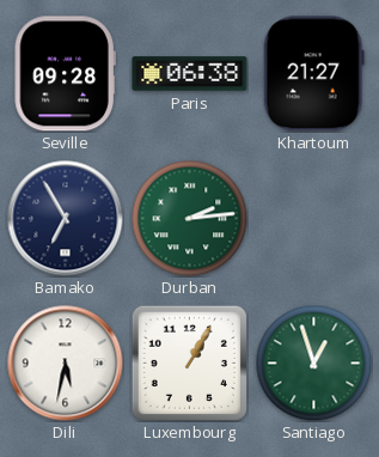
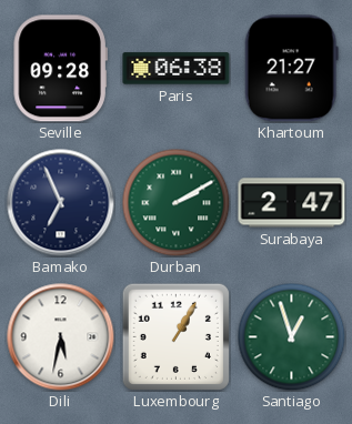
Bamako: 6:55 -> 6:56 (61, 203)
Durban: 2:14 -> 2:10 (175, 202)
Surabaya: none -> 2:47 (292, 203)
